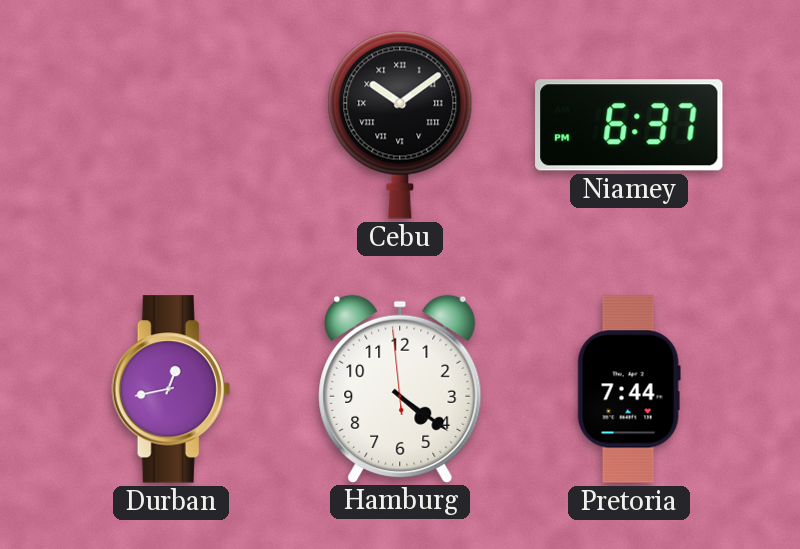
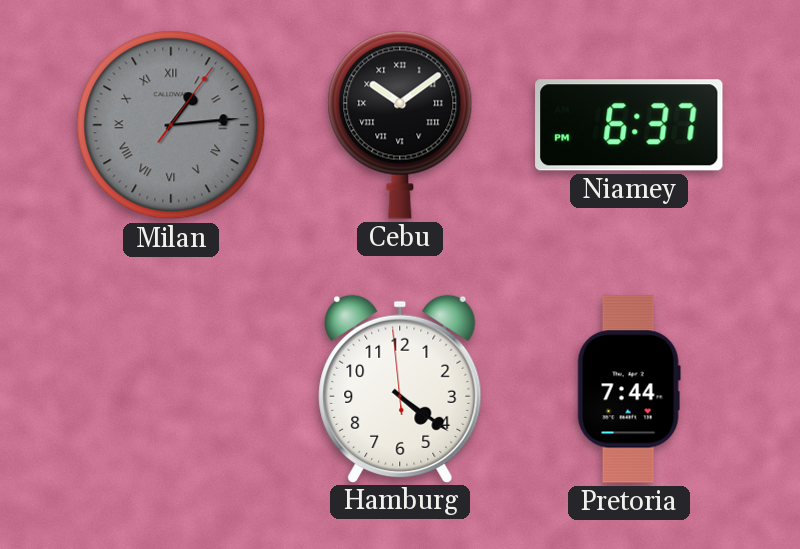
Milan: none -> 1:14 (171, 125)
Durban: 12:43 -> none (171, 389)
